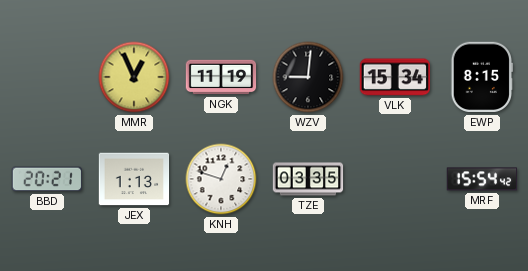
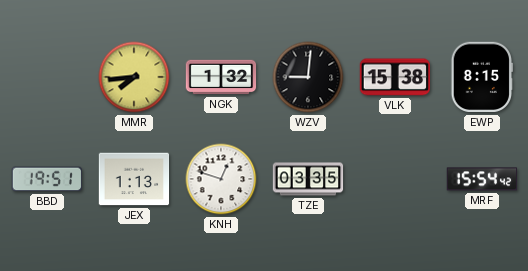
MMR: 12:56 -> 7:44 (134, 77)
NGK: 11:19 -> 1:32 (221, 77)
VLK: 15:34 -> 15:38 (395, 77)
BBD: 20:21 -> 19:51 (46, 179)
